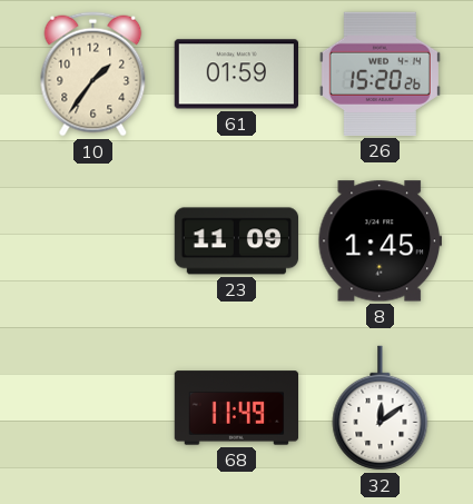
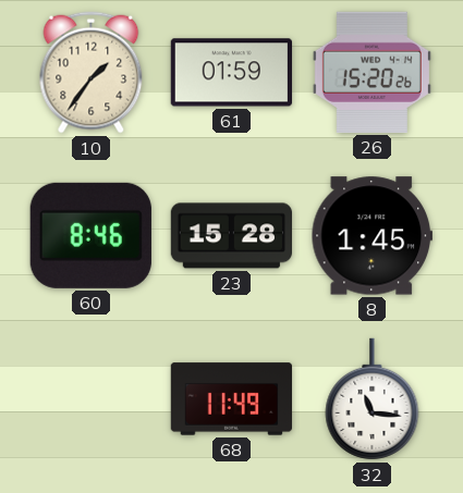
60: none -> 8:46 (90, 235)
23: 11:09 -> 15:28 (231, 236)
32: 12:09 -> 11:16 (373, 399)
